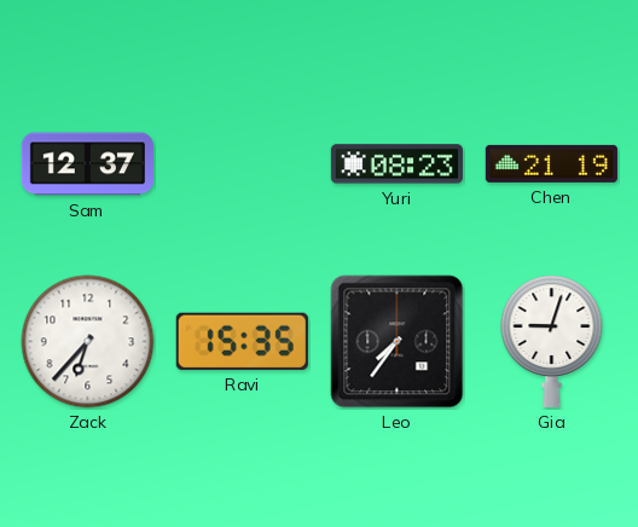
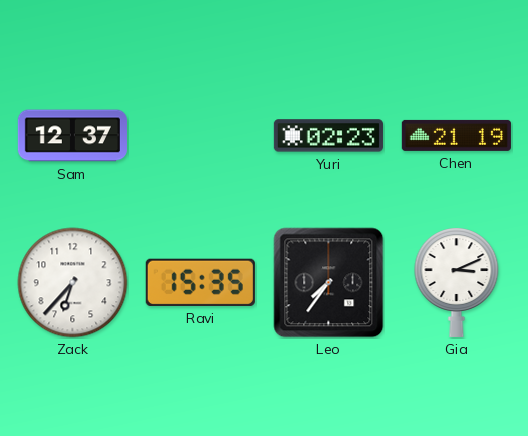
Yuri: 08:23 -> 02:23 (328, 136)
Gia: 9:03 -> 3:11 (457, 282)
